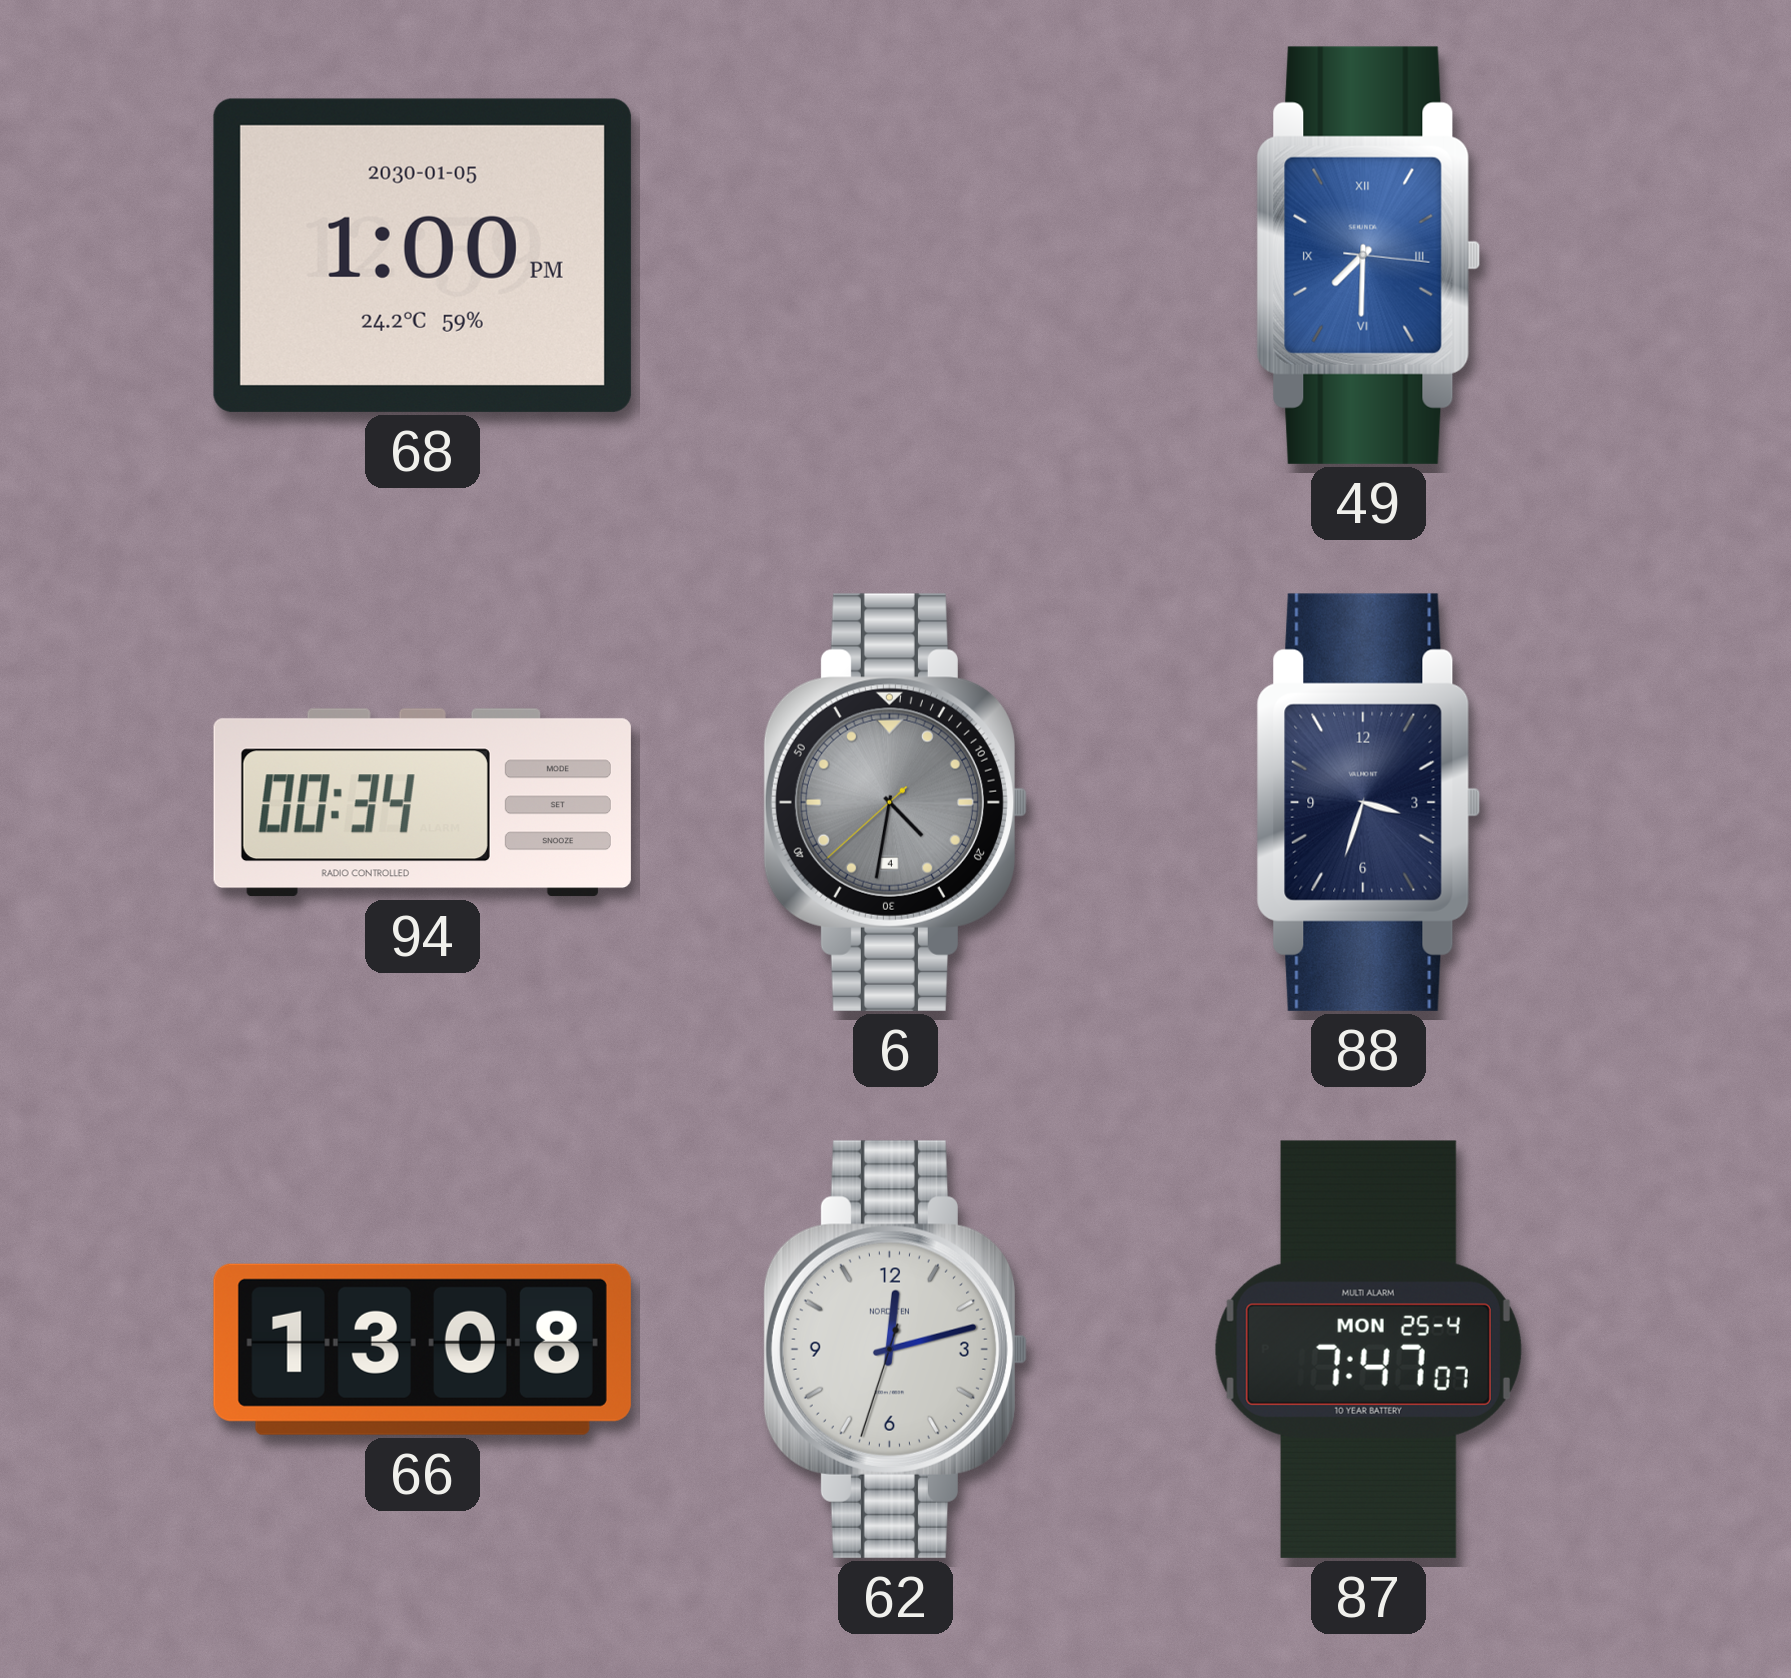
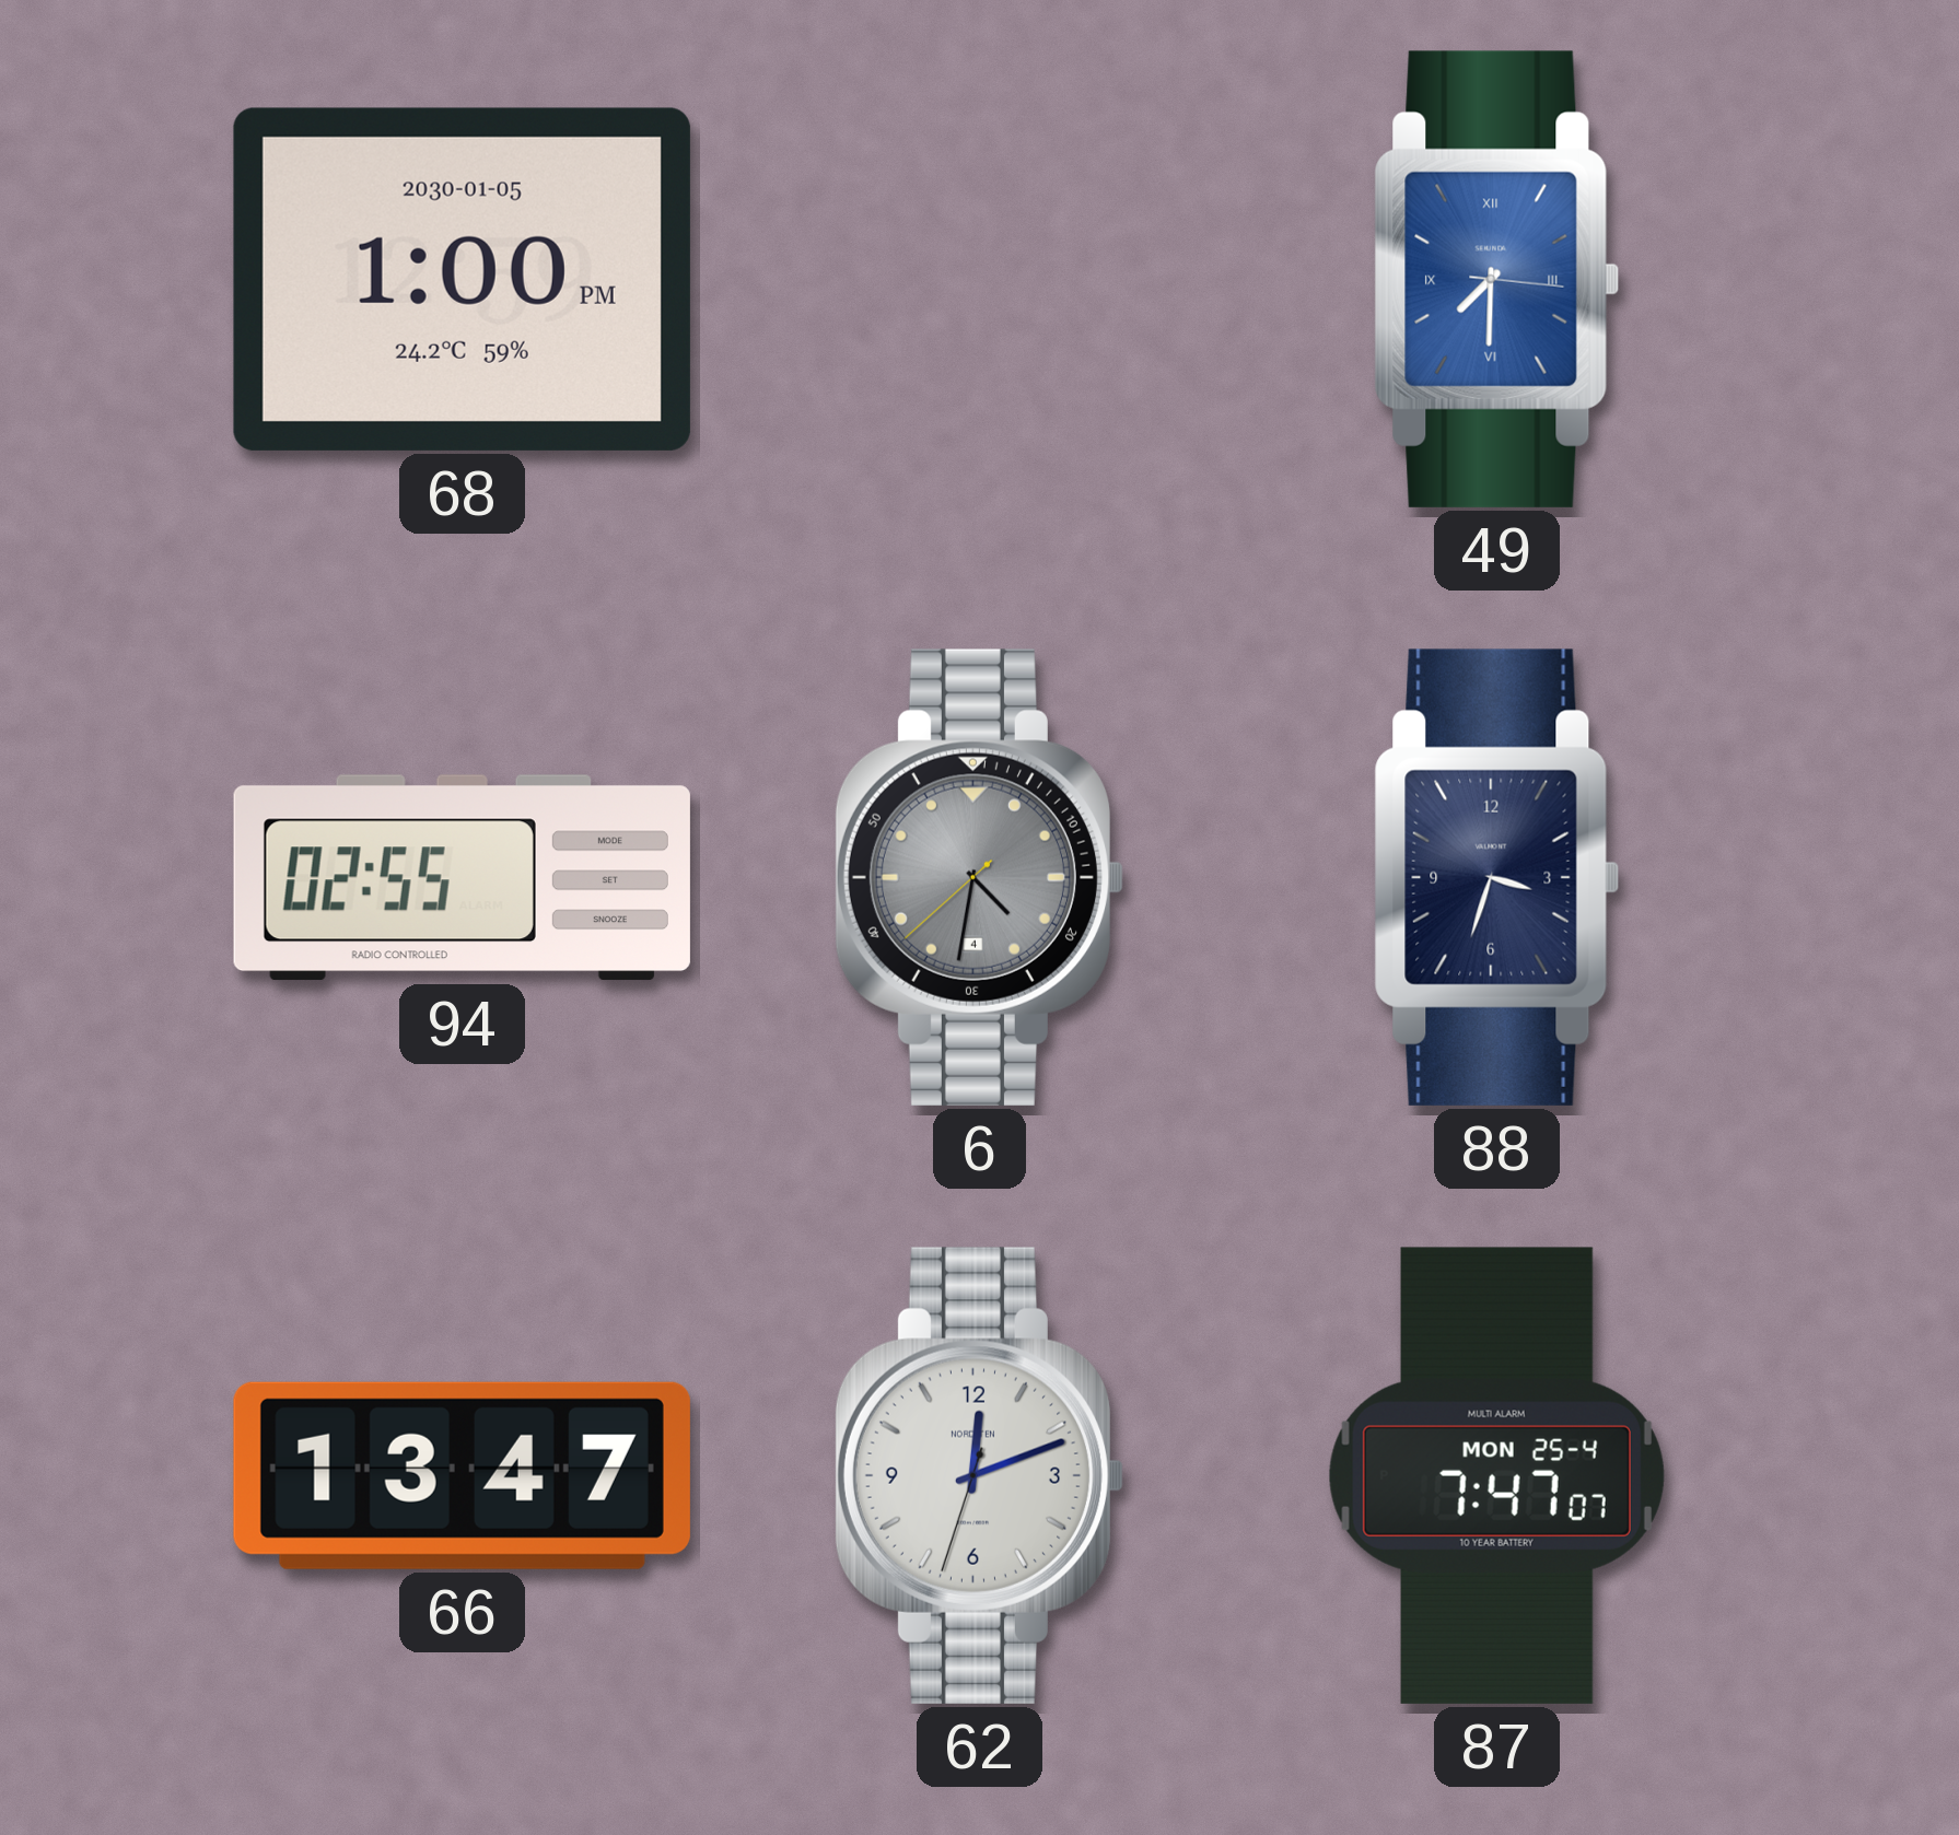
94: 00:34 -> 02:55 (462, 878)
66: 13:08 -> 13:47 (462, 1475)
62: 12:12 -> 12:11 (979, 1475)
